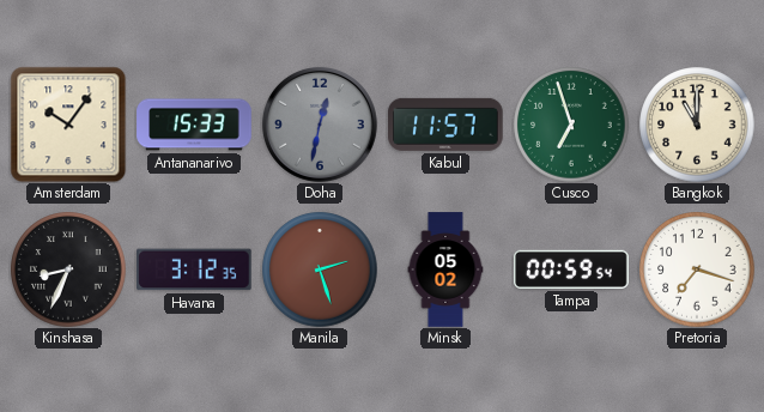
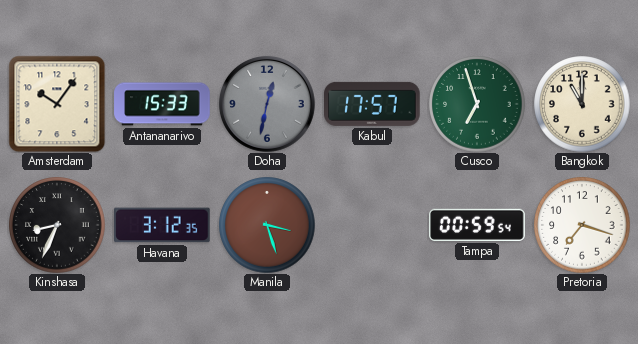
Kabul: 11:57 -> 17:57 (373, 104)
Manila: 2:27 -> 3:27 (267, 225)
Minsk: 05:02 -> none (445, 269)
